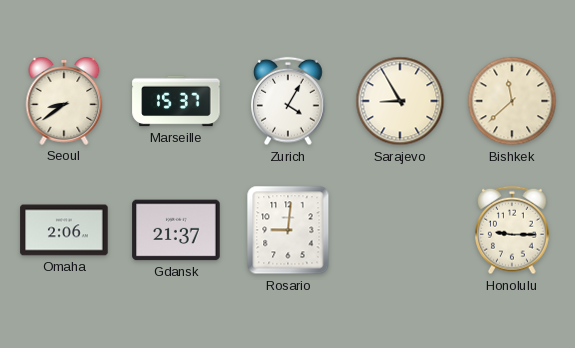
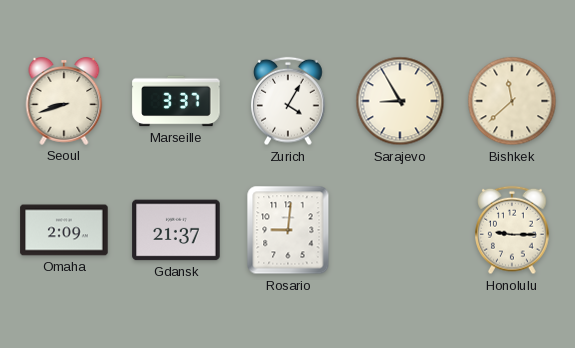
Seoul: 8:39 -> 8:42 (64, 102)
Marseille: 15:37 -> 3:37 (176, 101)
Omaha: 2:06 -> 2:09 (64, 230)
